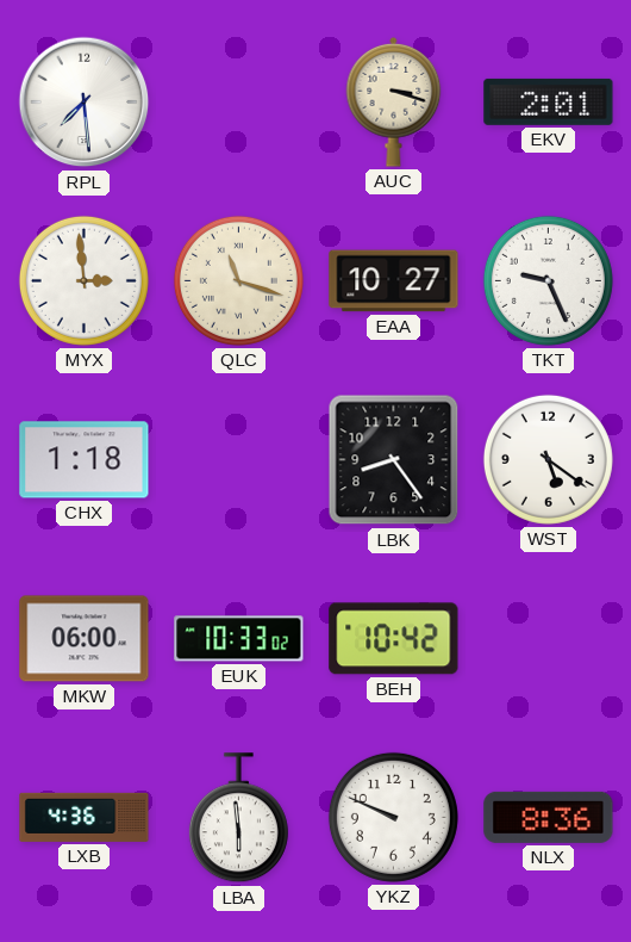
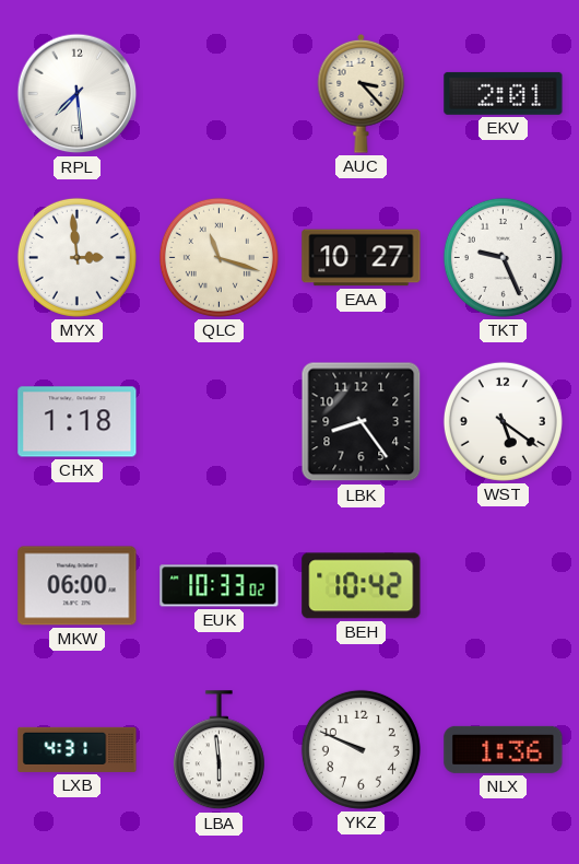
AUC: 3:18 -> 3:23 (362, 93)
LXB: 4:36 -> 4:31 (78, 749)
NLX: 8:36 -> 1:36 (504, 749)
